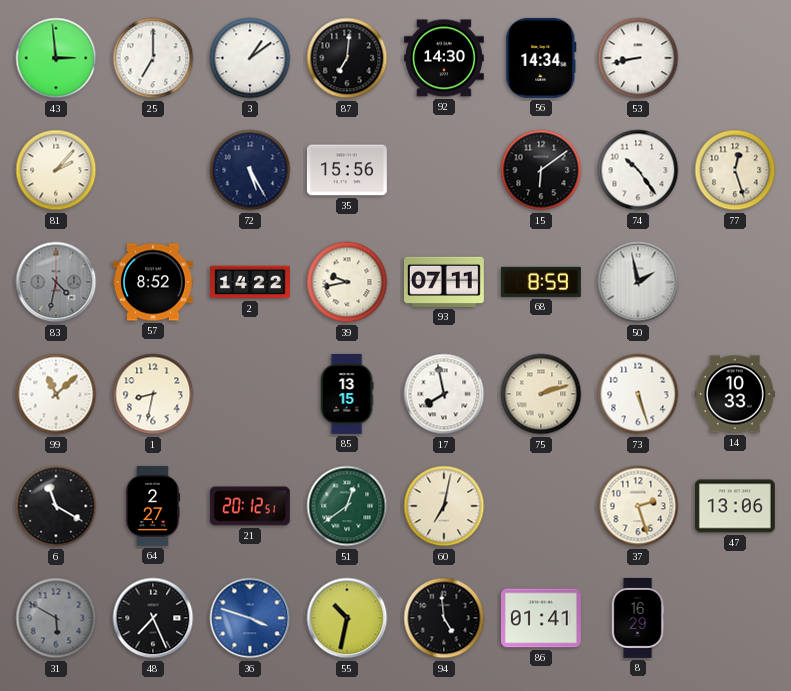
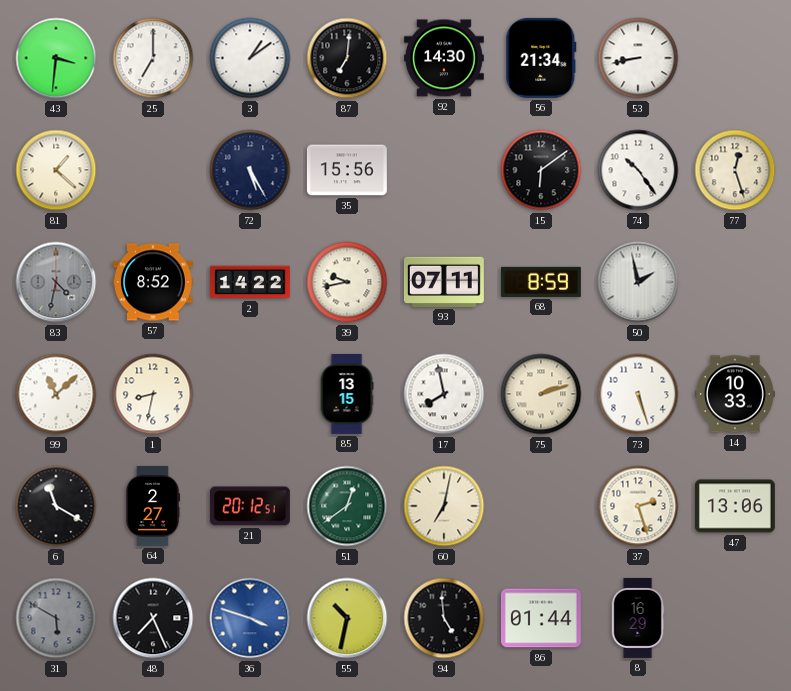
43: 2:59 -> 3:31 (56, 58)
56: 14:34 -> 21:34 (541, 58)
81: 2:07 -> 1:22 (56, 170)
86: 01:41 -> 01:44 (541, 618)
